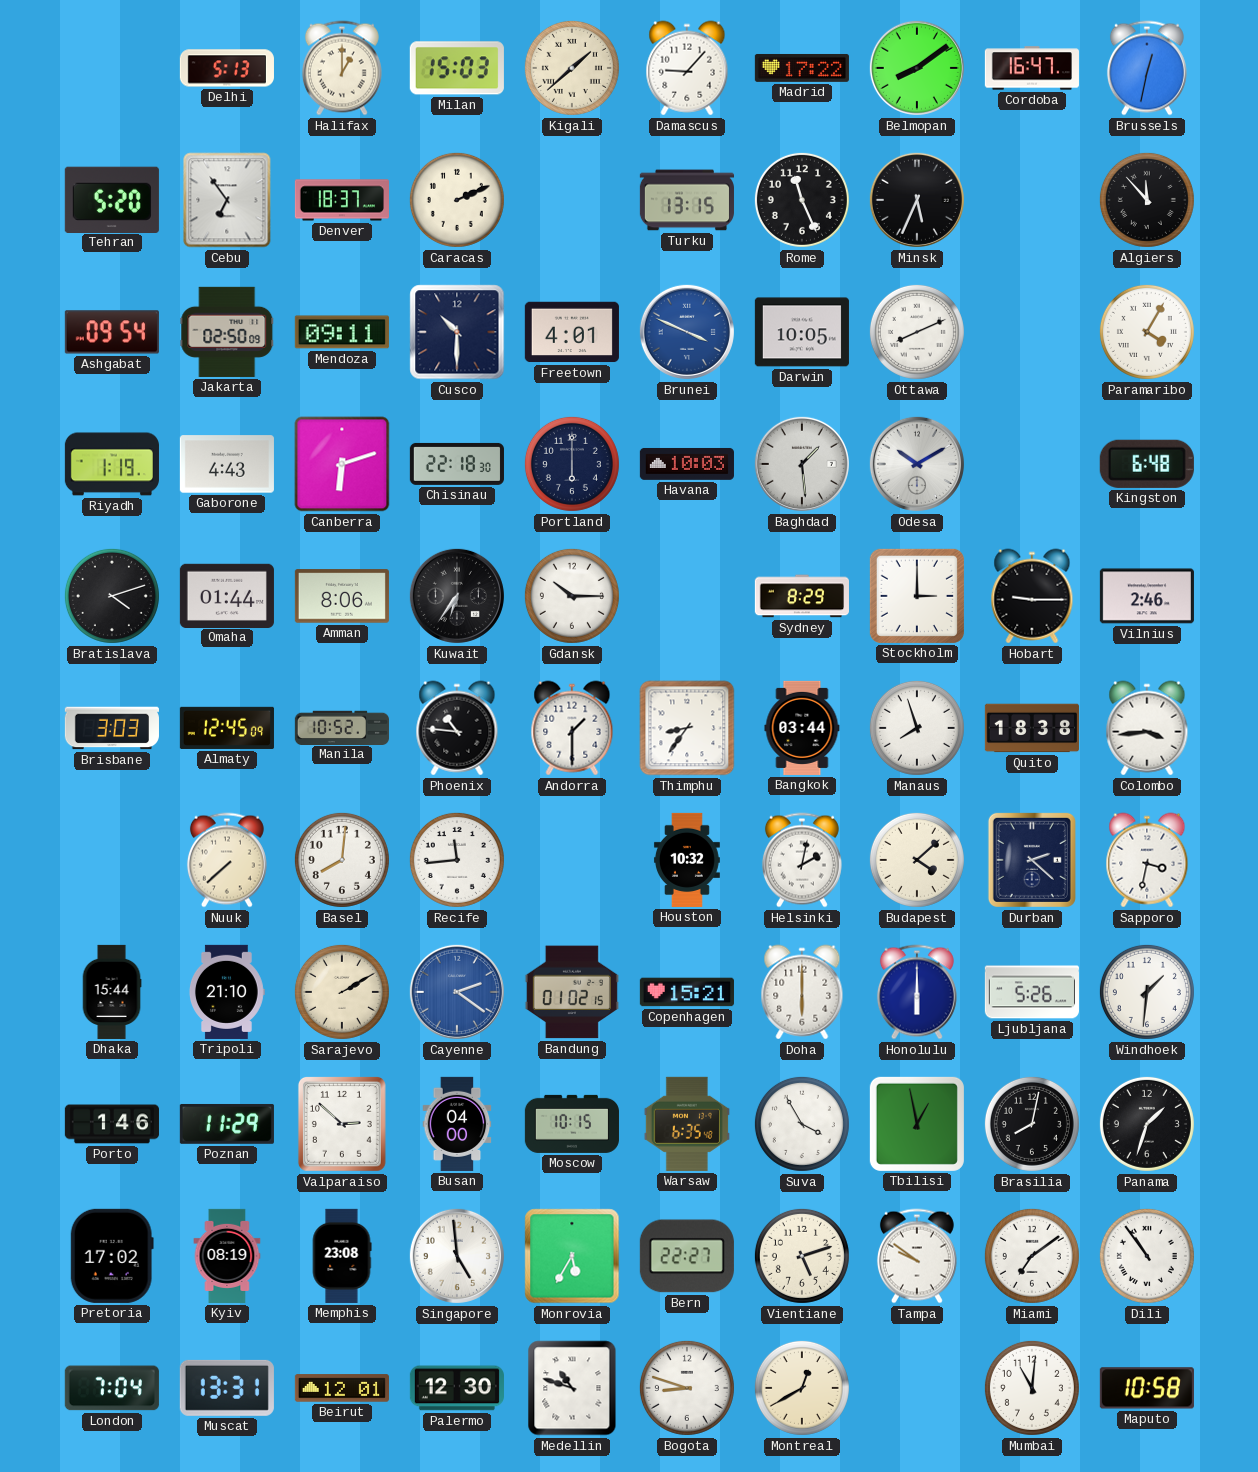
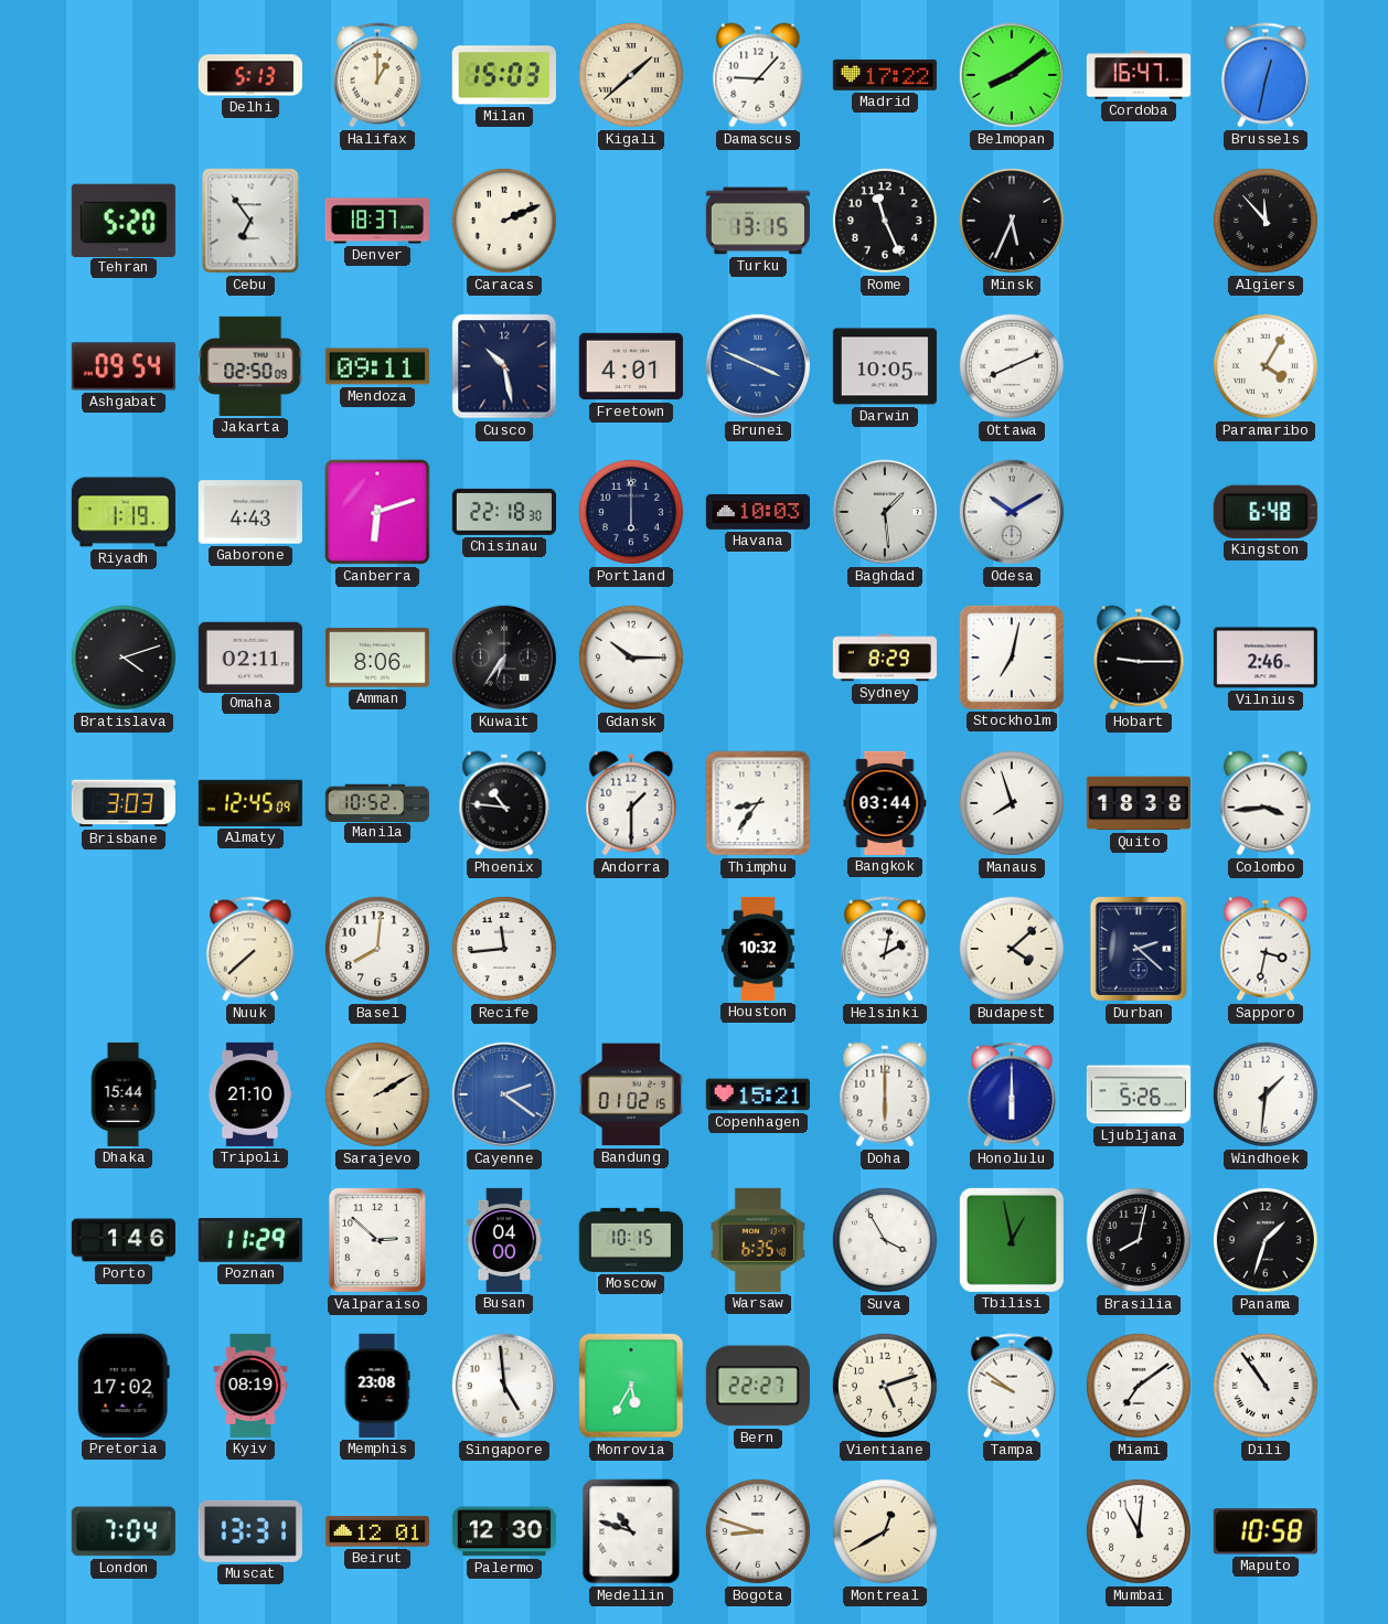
Cusco: 10:30 -> 10:28 (504, 366)
Omaha: 01:44 -> 02:11 (250, 656)
Stockholm: 3:00 -> 7:02 (1012, 658)
